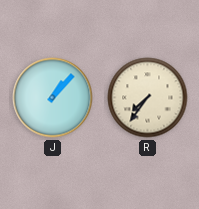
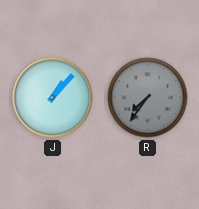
R dial: cream -> grey (148, 98)
